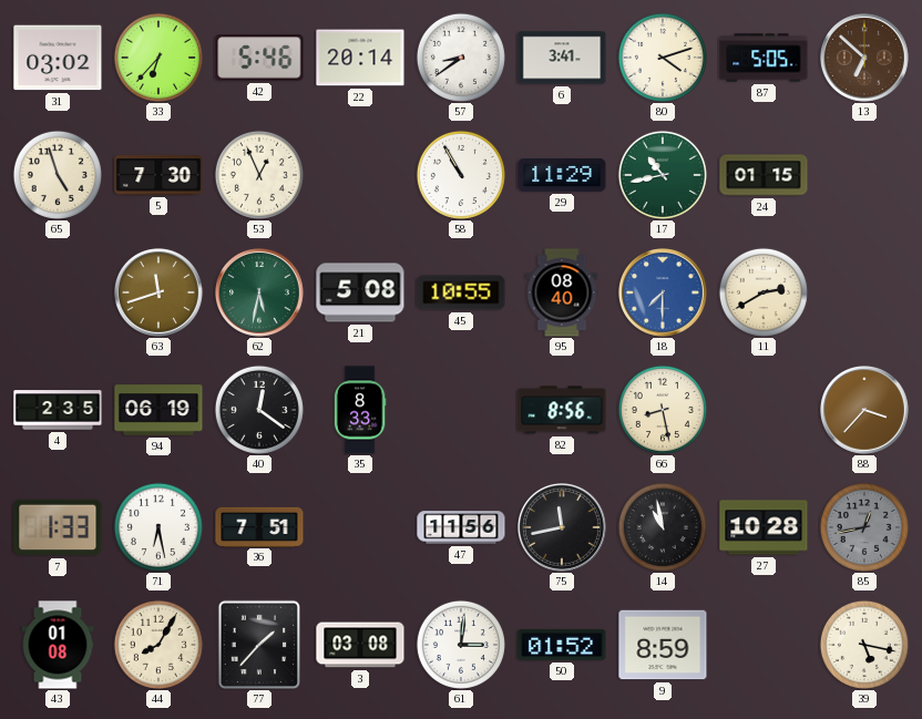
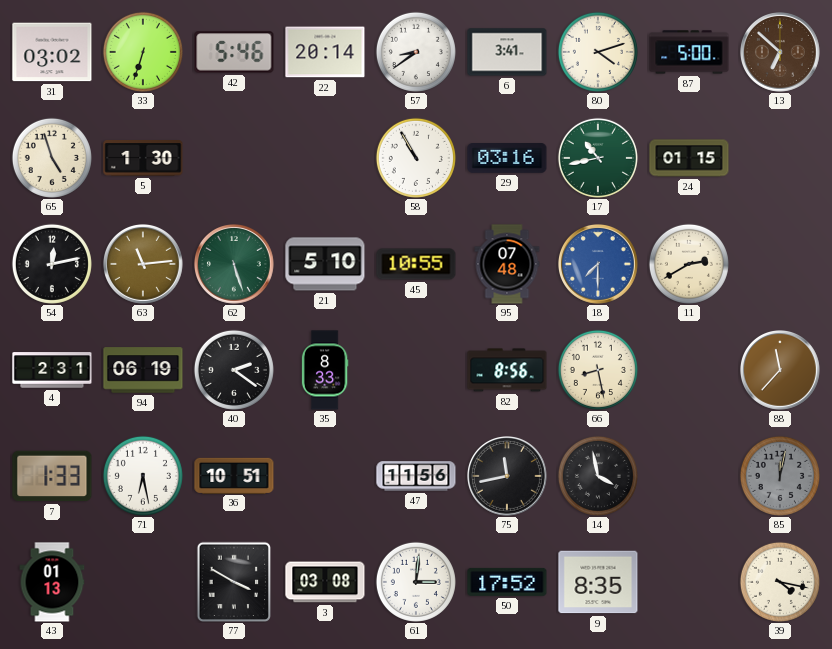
33: 6:37 -> 6:33 (143, 52)
87: 5:05 -> 5:00 (689, 52)
5: 7:30 -> 1:30 (143, 159)
53: 12:56 -> none (259, 175)
29: 11:29 -> 03:16 (507, 159)
54: none -> 12:13 (52, 264)
63: 11:42 -> 11:14 (144, 265)
62: 5:32 -> 5:27 (235, 265)
21: 5:08 -> 5:10 (325, 264)
95: 08:40 -> 07:48 (507, 264)
4: 2:35 -> 2:31 (52, 370)
40: 12:21 -> 2:21 (234, 370)
88: 3:37 -> 11:37 (781, 371)
36: 7:51 -> 10:51 (234, 475)
14: 10:58 -> 3:58 (598, 476)
27: 10:28 -> none (764, 527)
85: 12:43 -> 12:02 (780, 476)
43: 01:08 -> 01:13 (52, 582)
44: 8:05 -> none (158, 645)
77: 1:37 -> 3:50 (234, 582)
50: 01:52 -> 17:52 (507, 582)
9: 8:59 -> 8:35 (598, 582)
39: 5:17 -> 4:17 (780, 582)
